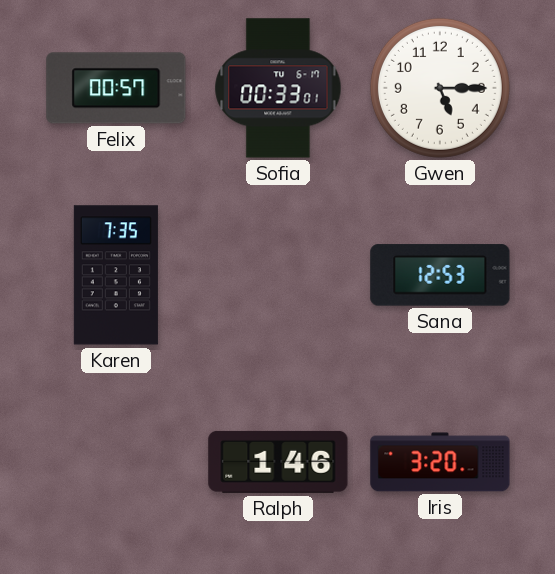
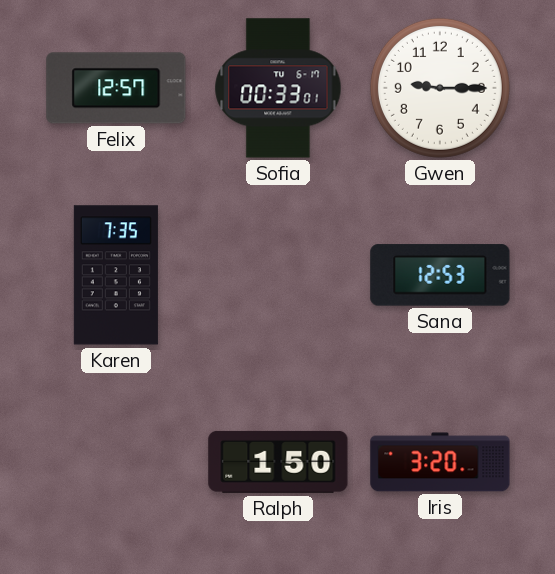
Felix: 00:57 -> 12:57 (116, 88)
Gwen: 5:15 -> 9:15 (440, 88)
Ralph: 1:46 -> 1:50 (278, 462)
